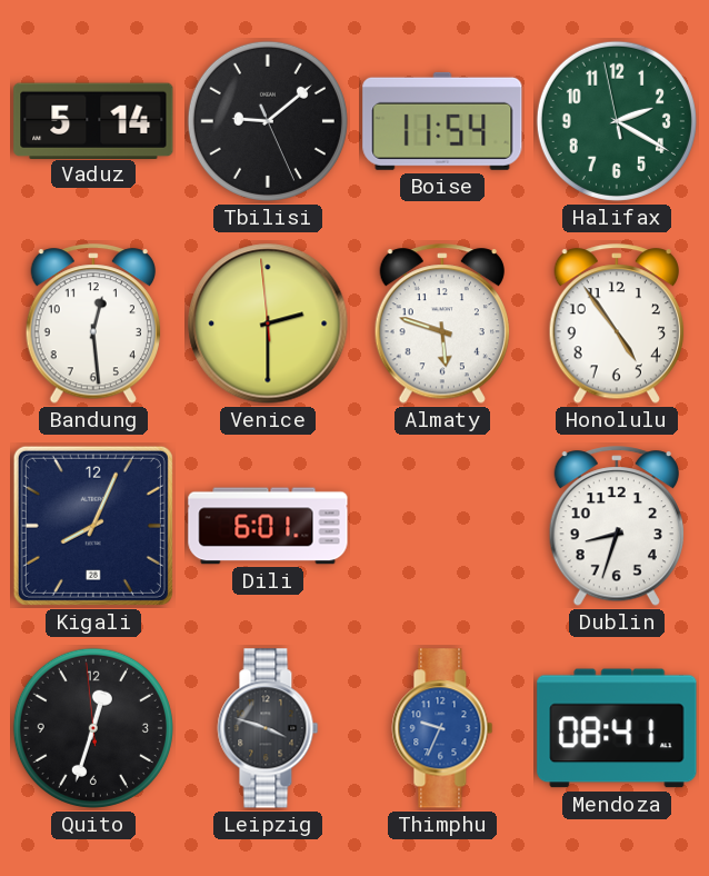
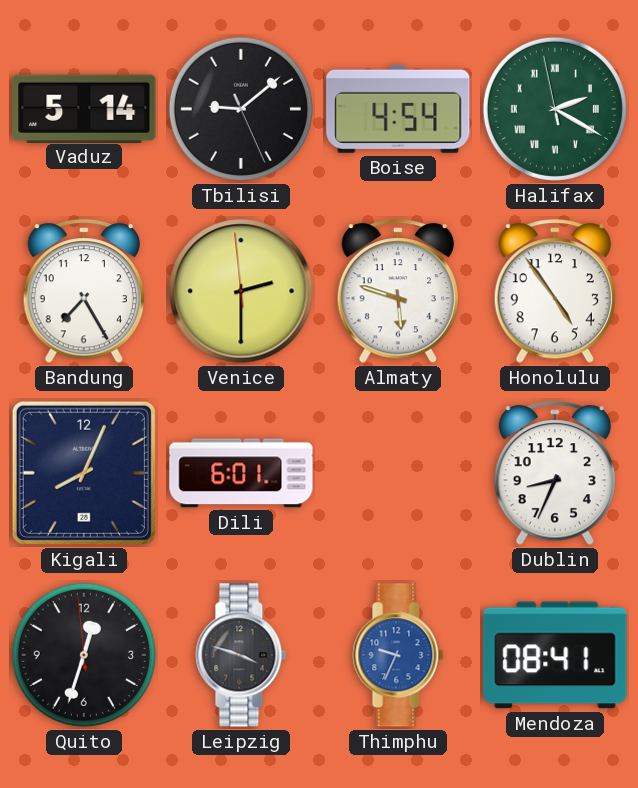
Boise: 11:54 -> 4:54 (398, 109)
Halifax numerals: Arabic -> Roman (555, 109)
Bandung: 12:29 -> 7:25 (84, 292)
Dublin: 8:33 -> 8:34 (555, 474)
